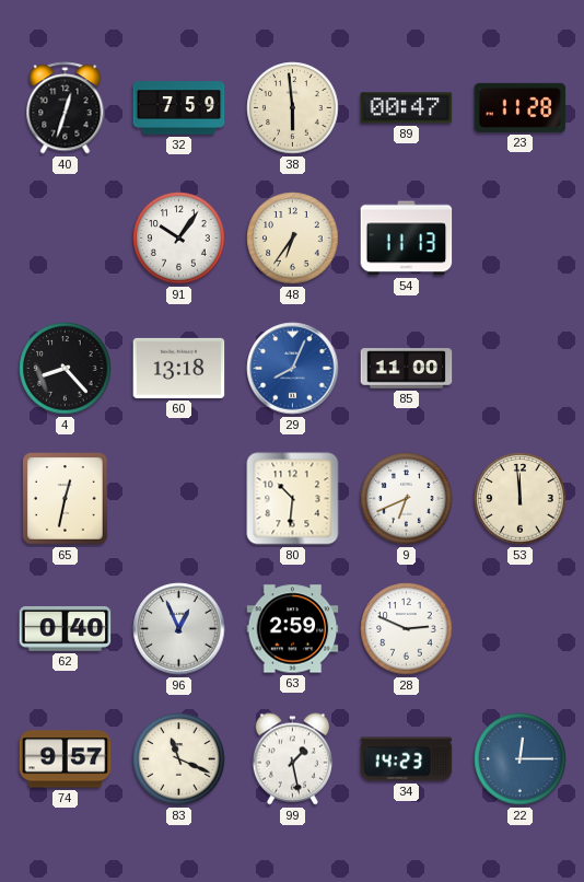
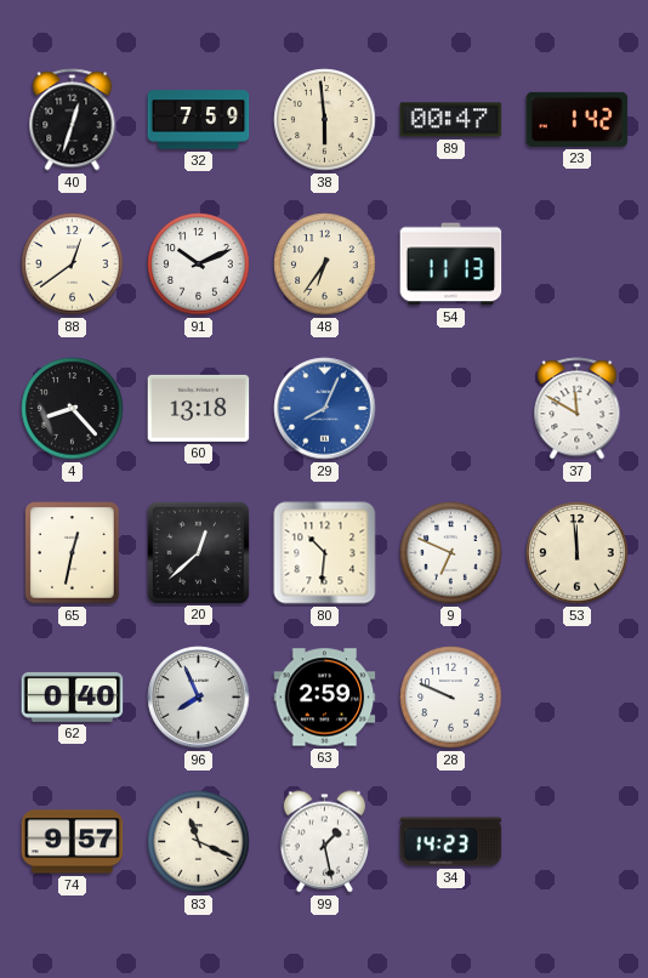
23: 11:28 -> 1:42 (578, 119)
88: none -> 12:39 (73, 265)
91: 10:06 -> 10:11 (199, 265)
85: 11:00 -> none (407, 369)
37: none -> 11:50 (578, 409)
20: none -> 12:38 (198, 552)
9: 6:41 -> 6:49 (451, 553)
96: 12:56 -> 7:56 (199, 698)
28: 2:49 -> 9:49 (451, 698)
22: 12:15 -> none (521, 759)
